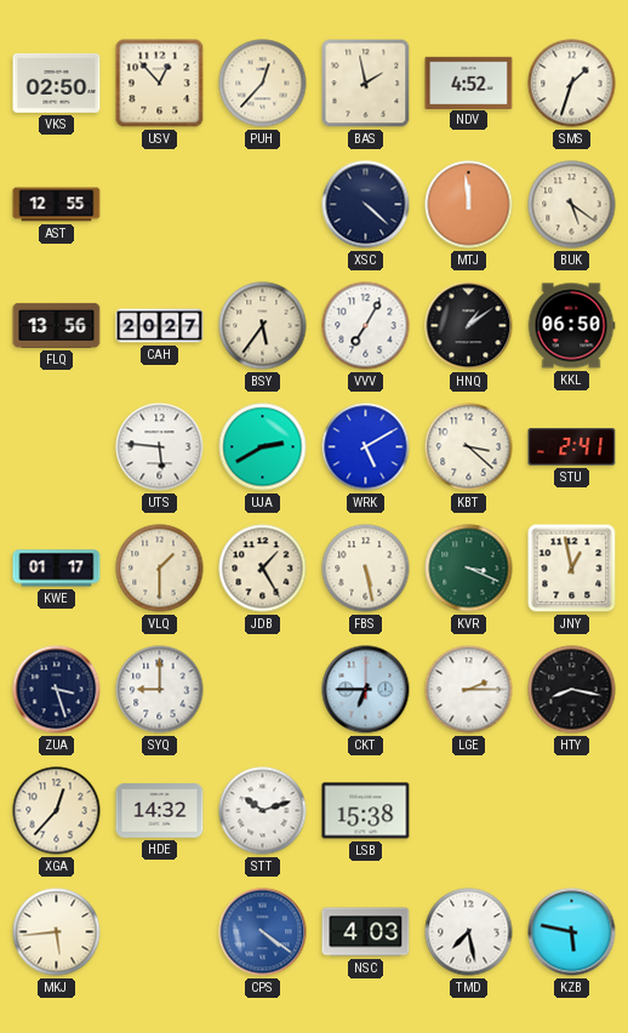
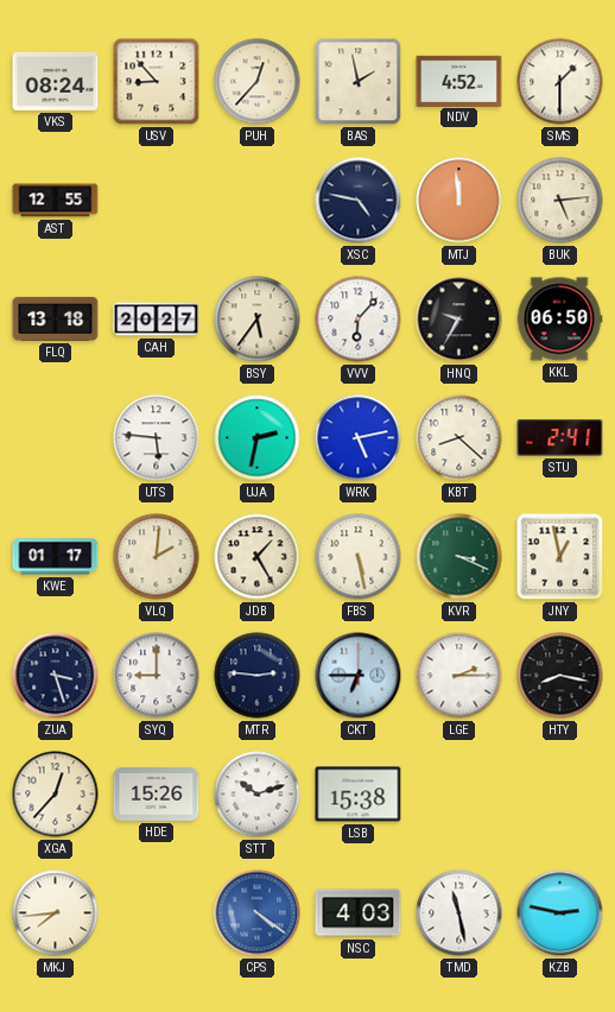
VKS: 02:50 -> 08:24 (56, 81)
USV: 12:53 -> 8:53 (157, 82)
SMS: 1:33 -> 1:30 (560, 82)
XSC: 4:22 -> 4:47 (359, 201)
BUK: 5:21 -> 5:14 (560, 201)
FLQ: 13:56 -> 13:18 (56, 318)
VVV: 7:05 -> 6:07 (359, 320)
HNQ: 1:09 -> 9:35 (459, 320)
UJA: 2:40 -> 2:32 (258, 438)
WRK: 5:10 -> 5:13 (359, 438)
KBT: 3:22 -> 8:22 (459, 438)
VLQ: 1:30 -> 2:01 (157, 557)
MTR: none -> 2:46 (258, 676)
HDE: 14:32 -> 15:26 (157, 795)
MKJ: 5:44 -> 7:44 (56, 913)
TMD: 7:28 -> 11:28 (459, 913)
KZB: 5:47 -> 2:47 (560, 913)
